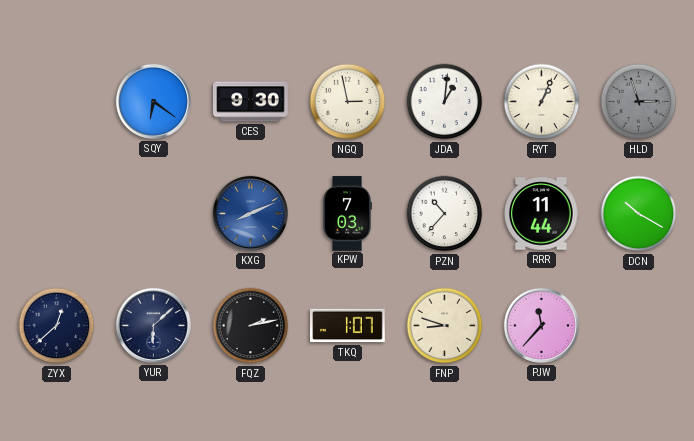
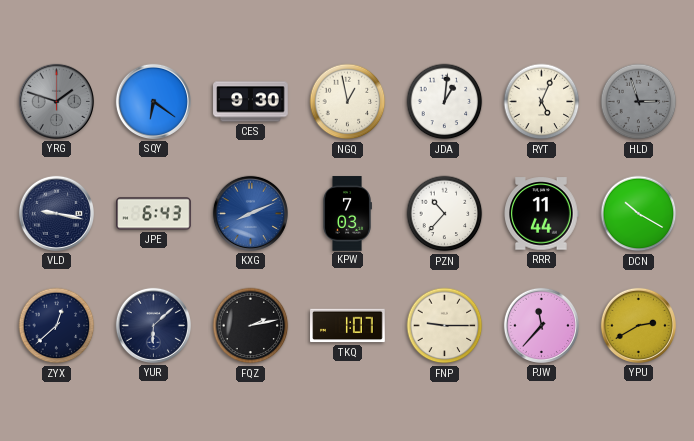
YRG: none -> 1:48 (56, 101)
NGQ: 2:58 -> 12:58 (348, 102)
RYT: 1:04 -> 5:04 (542, 102)
VLD: none -> 9:17 (56, 213)
JPE: none -> 6:43 (154, 214)
FNP: 8:48 -> 9:15 (445, 326)
YPU: none -> 2:40 (638, 325)
